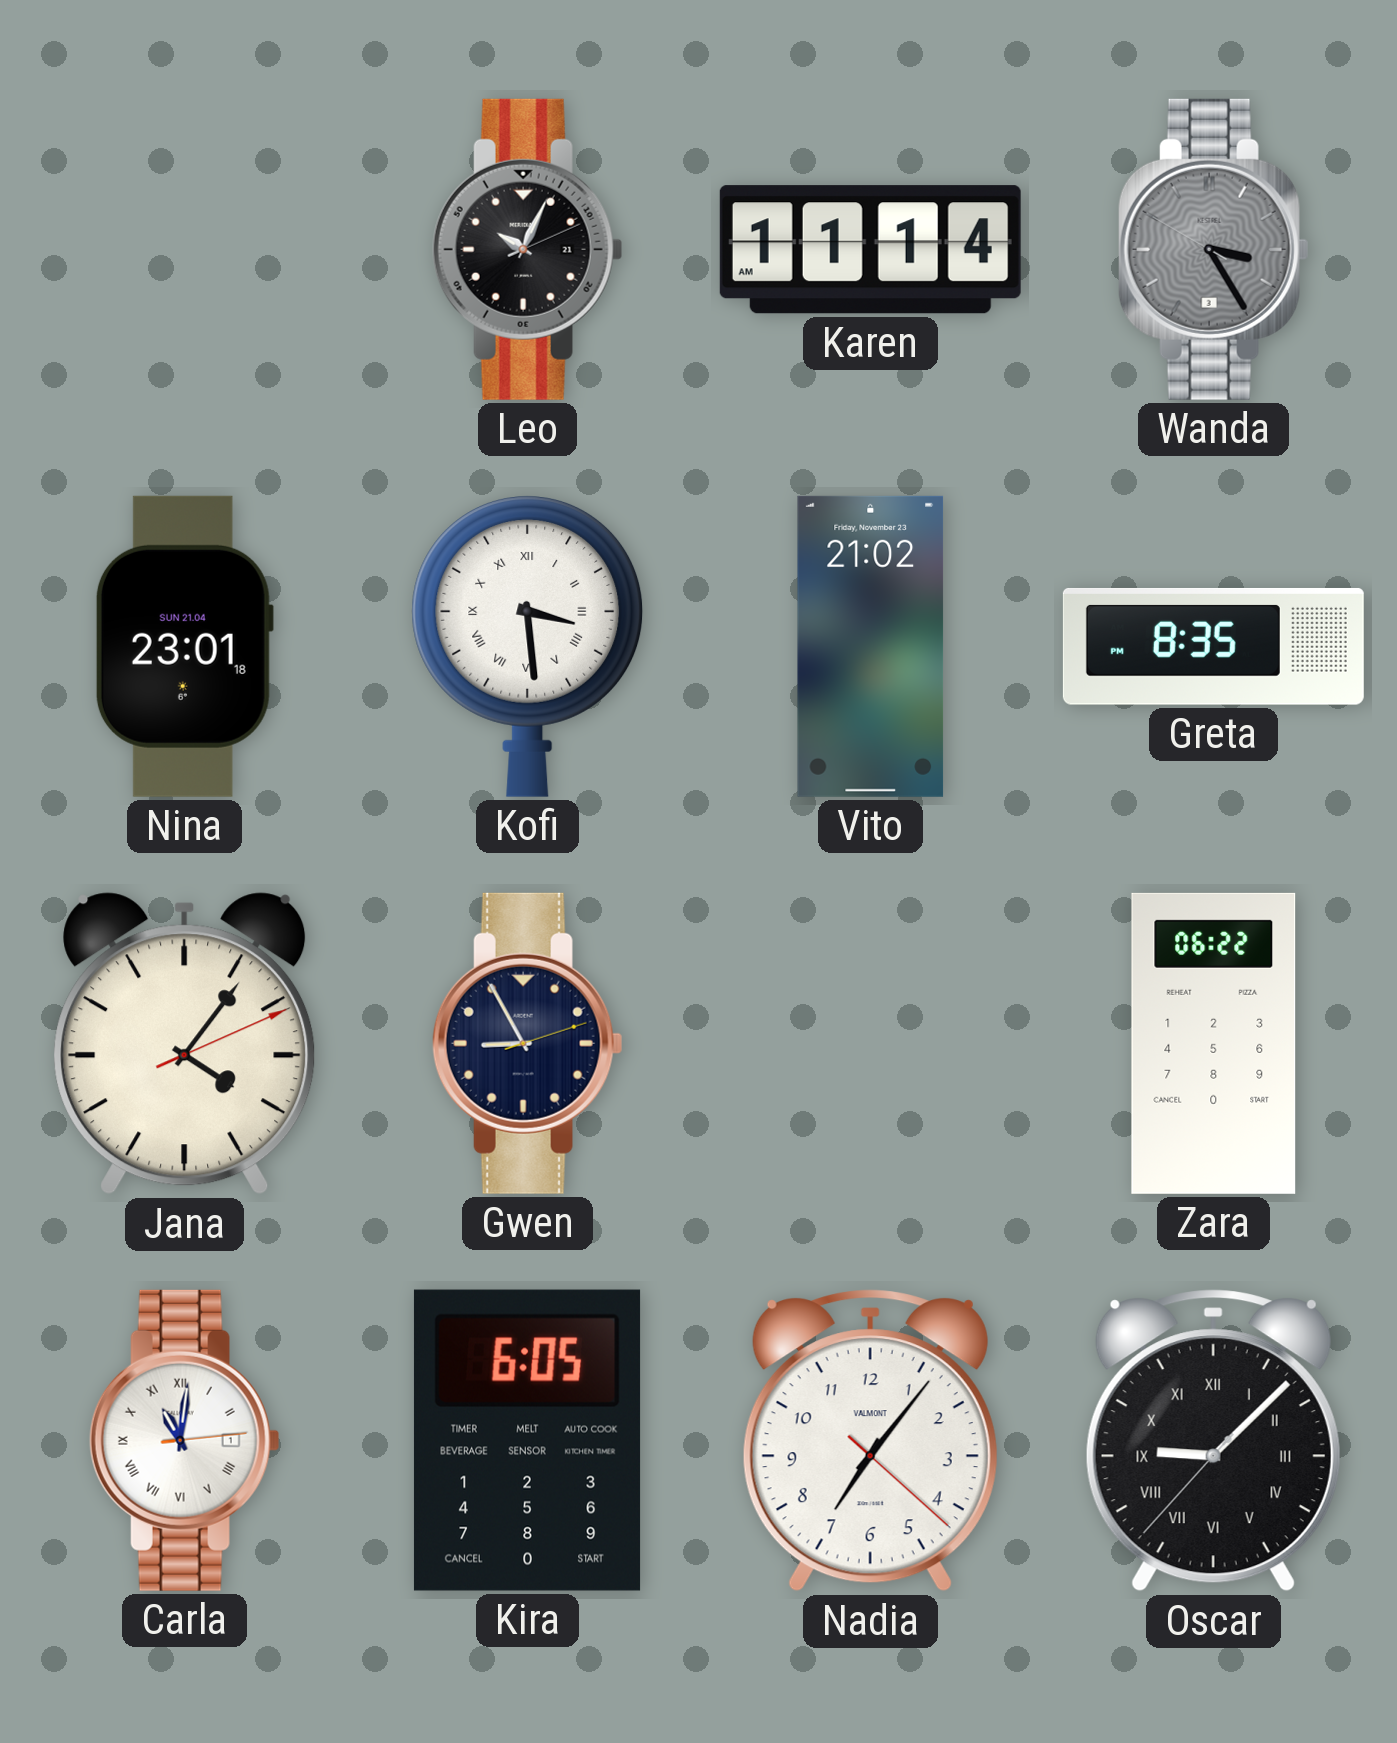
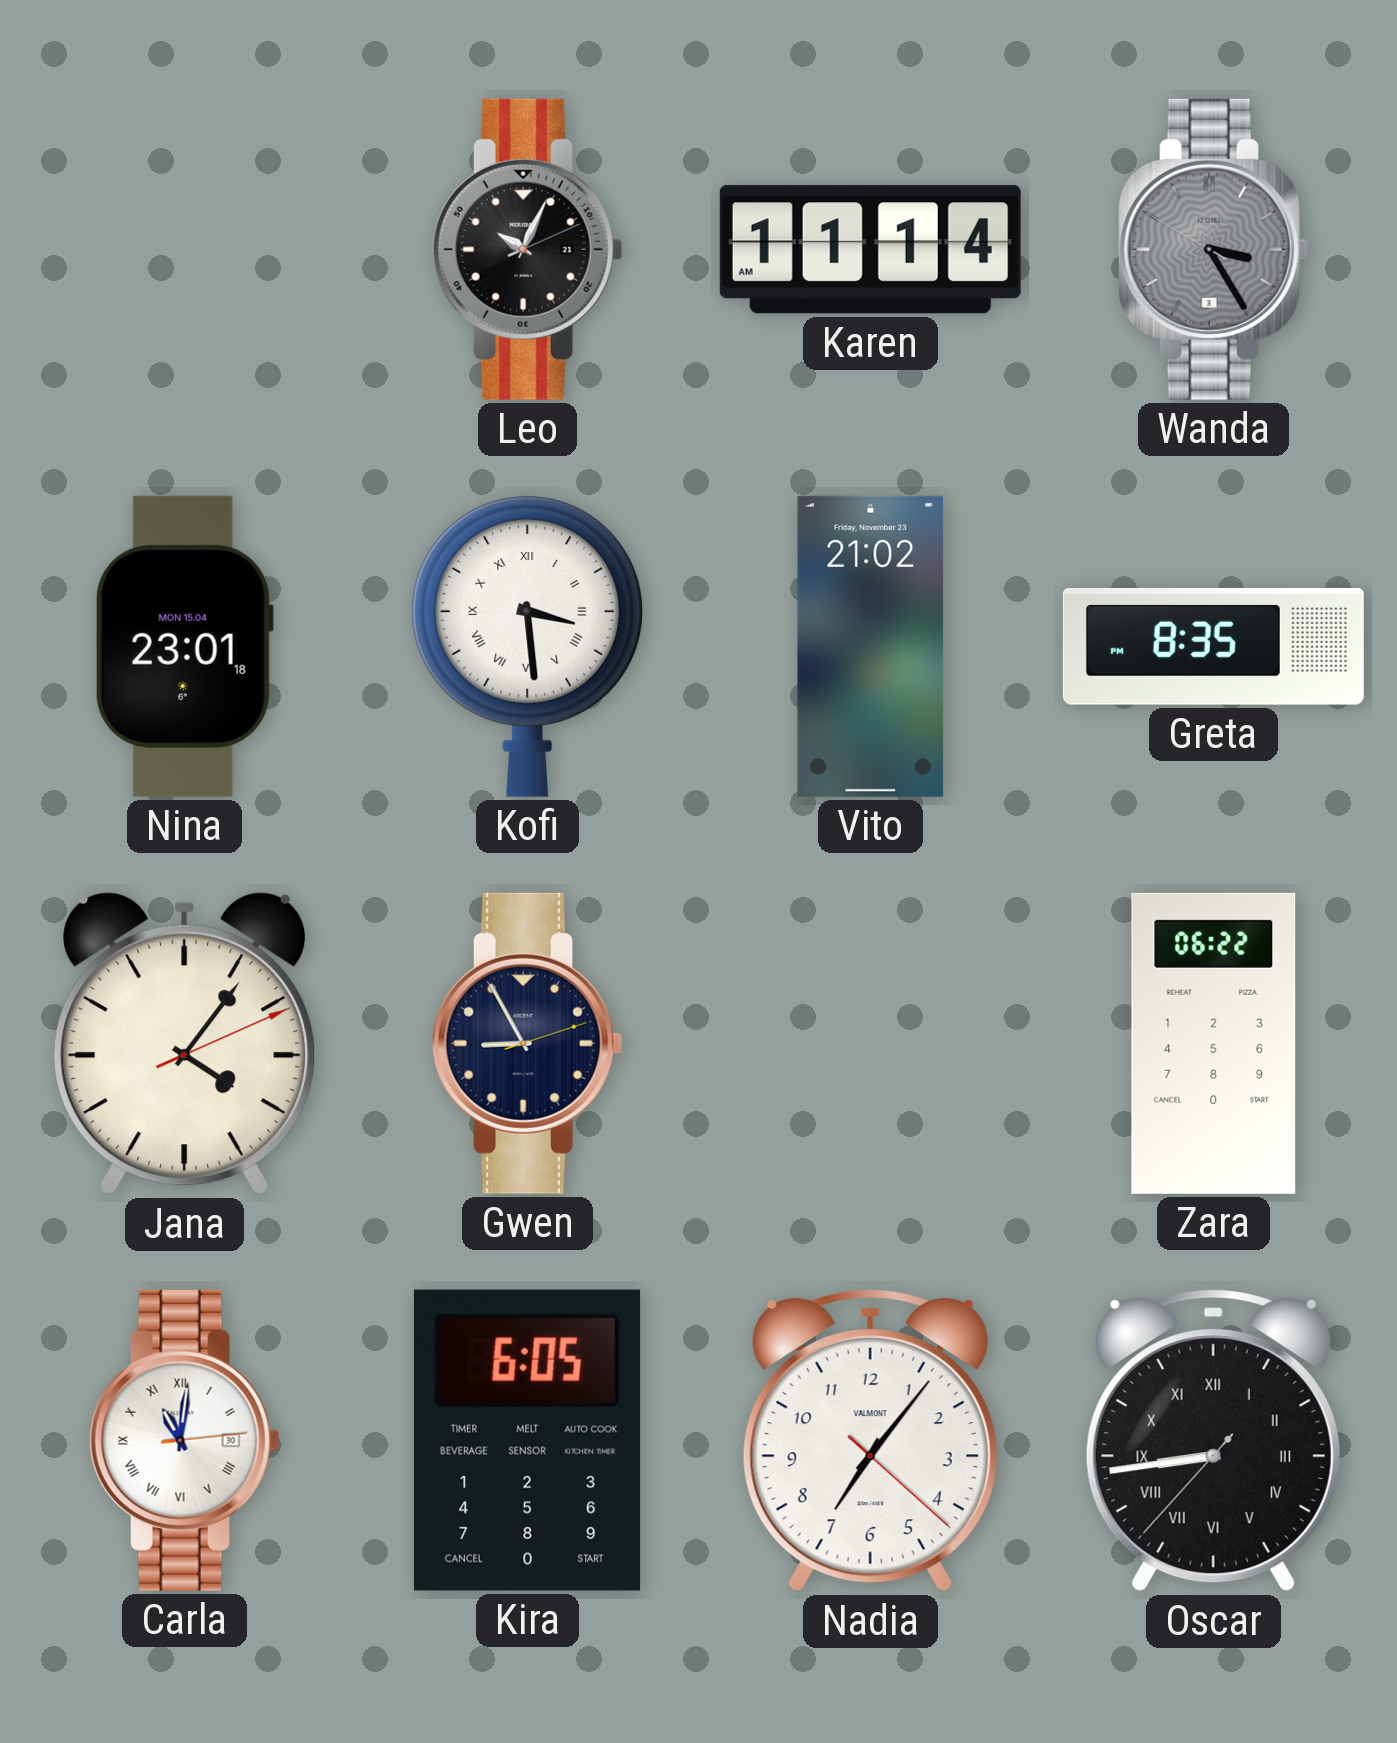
Nina date: SUN 21.04 -> MON 15.04 (184, 646)
Carla date: 1 -> 30 (184, 1440)
Oscar: 9:07 -> 8:43 (1213, 1441)
